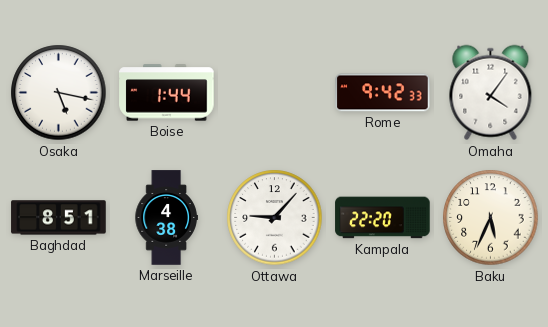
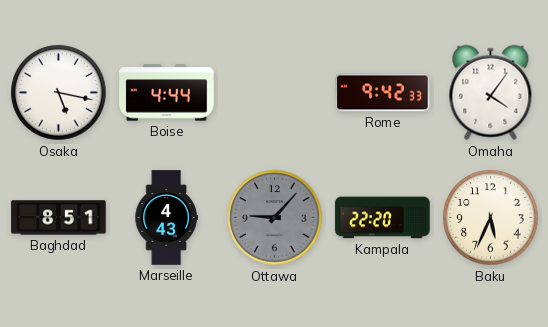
Boise: 1:44 -> 4:44 (167, 93)
Marseille: 4:38 -> 4:43 (166, 218)
Ottawa dial: white -> grey (275, 218)
